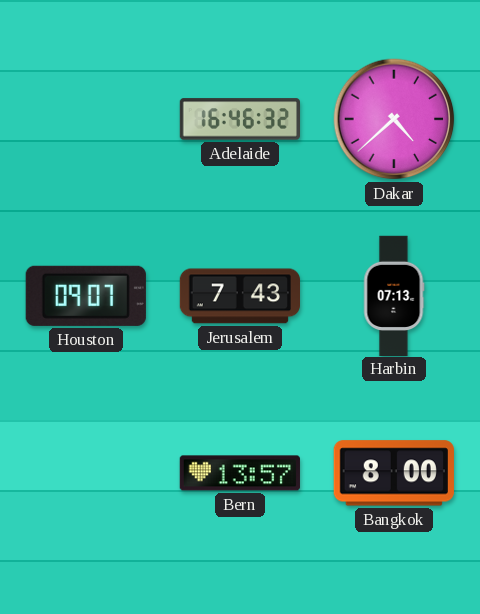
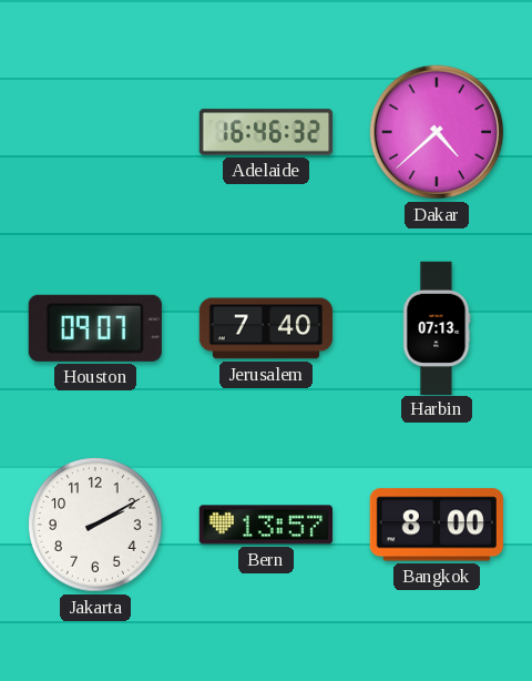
Jerusalem: 7:43 -> 7:40 (265, 328)
Jakarta: none -> 2:10 (95, 525)
